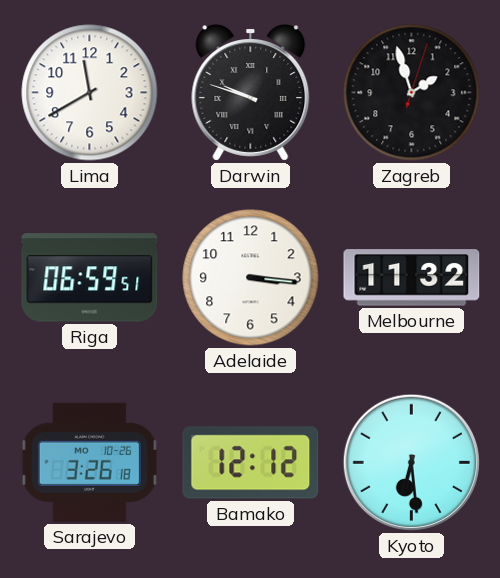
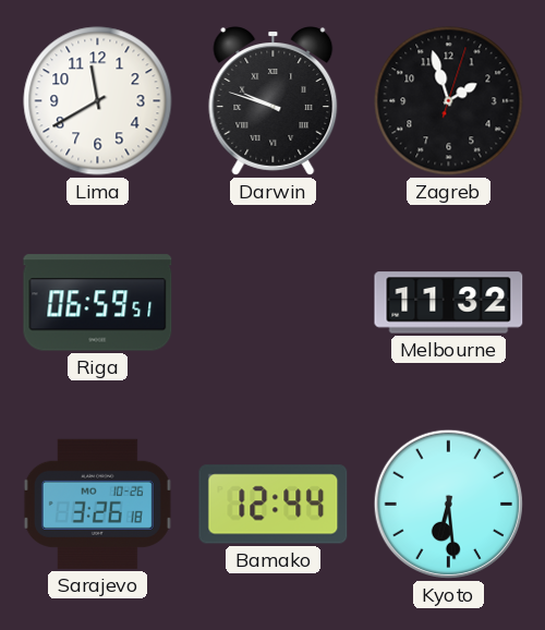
Adelaide: 3:16 -> none (251, 278)
Bamako: 12:12 -> 12:44 (274, 505)
